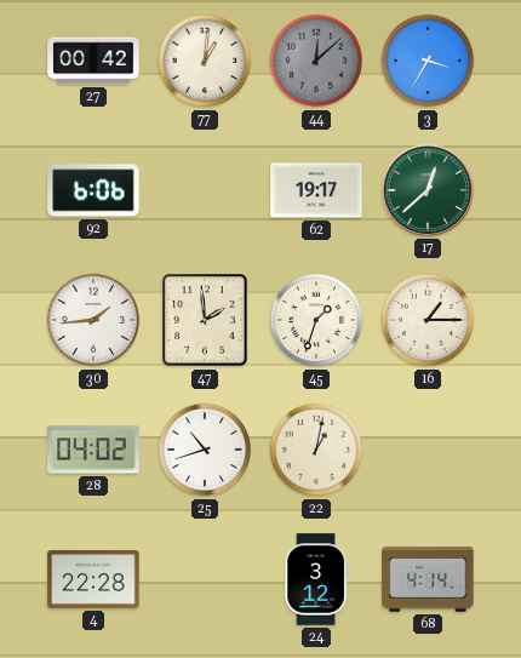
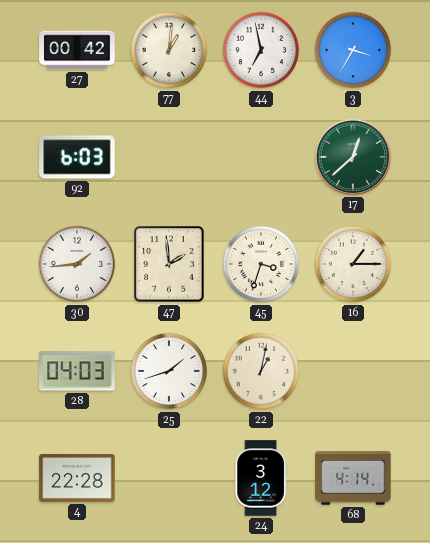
44: 12:08 -> 6:58 (261, 50)
44 dial: grey -> white (261, 50)
92: 6:06 -> 6:03 (77, 157)
62: 19:17 -> none (316, 190)
45: 1:33 -> 3:33 (261, 264)
28: 04:02 -> 04:03 (77, 371)
25: 10:42 -> 1:42 (169, 371)
